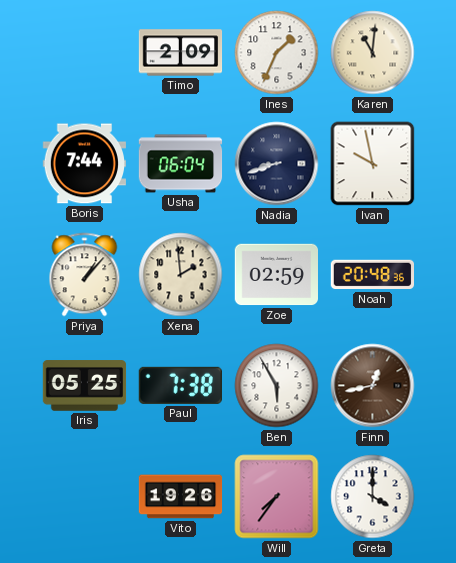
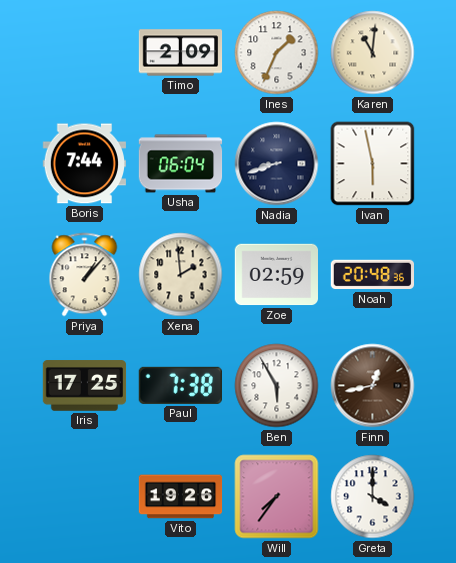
Ivan: 9:58 -> 5:58 (373, 164)
Iris: 05:25 -> 17:25 (85, 386)
